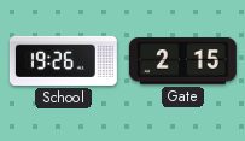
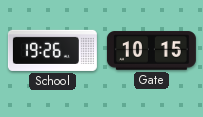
Gate: 2:15 -> 10:15 (151, 51)
